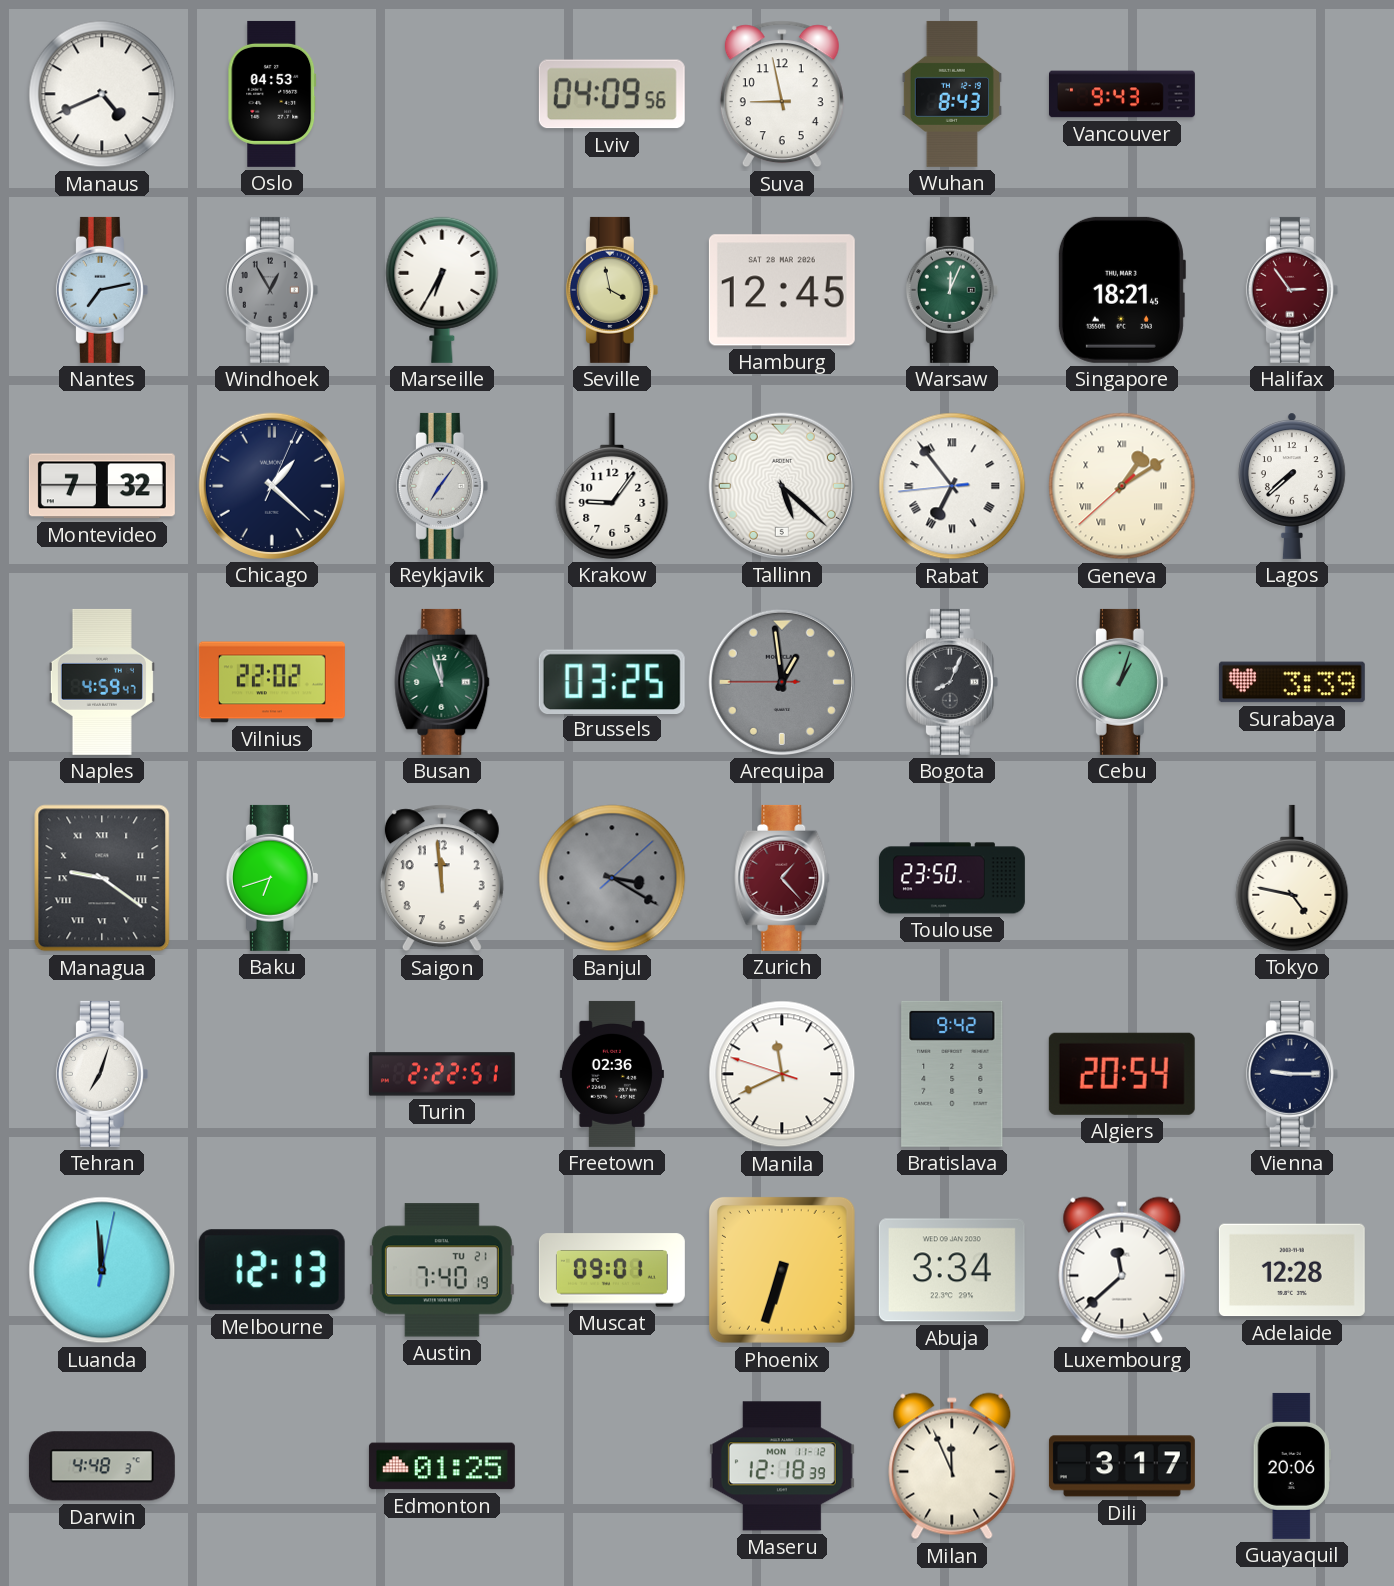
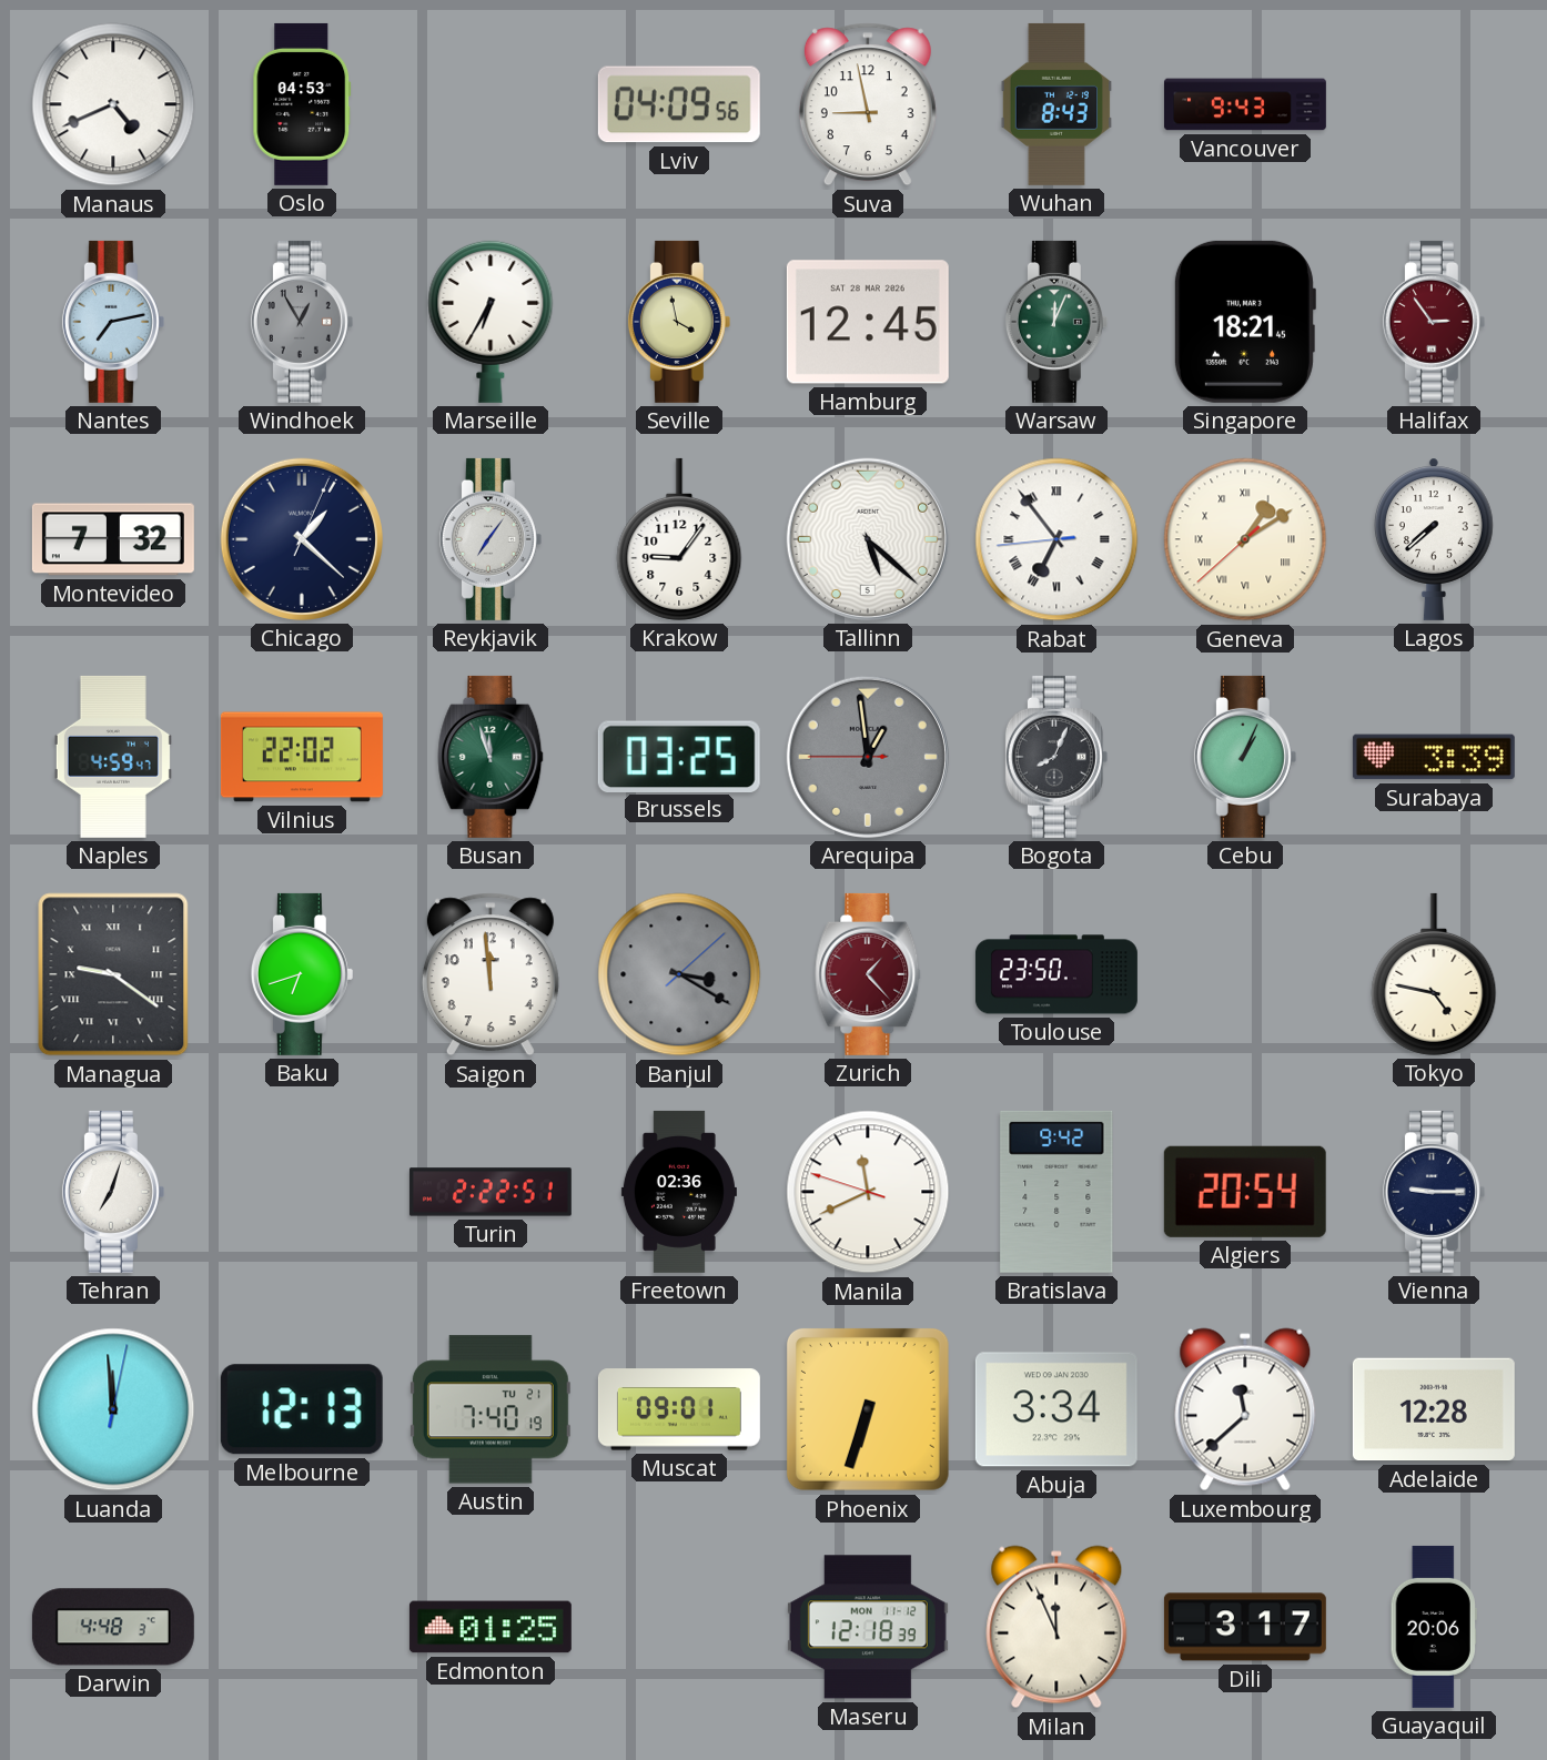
Cebu: 1:03 -> 1:04 (1245, 757)
